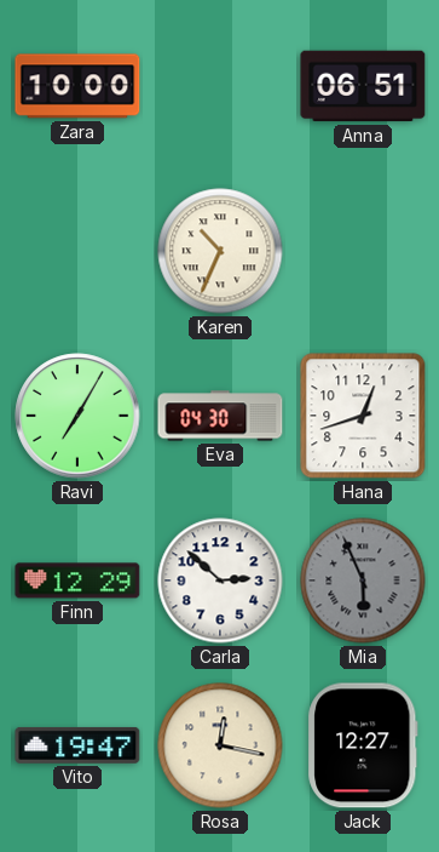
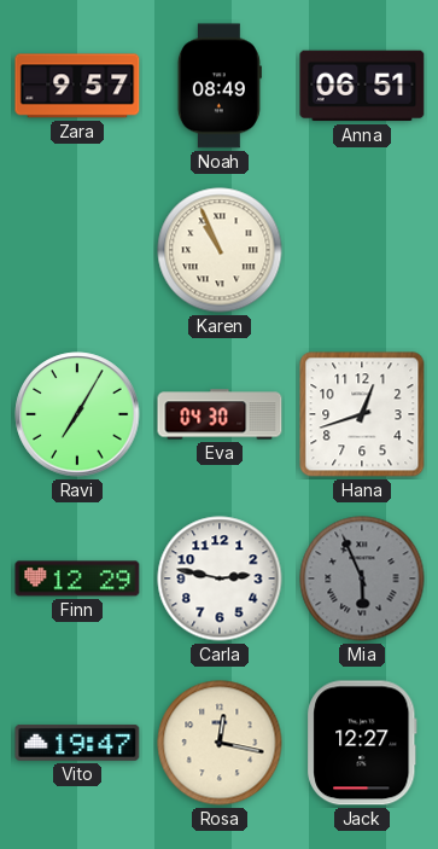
Zara: 10:00 -> 9:57 (77, 86)
Noah: none -> 08:49 (220, 86)
Karen: 10:34 -> 10:56 (220, 250)
Carla: 2:52 -> 2:47 (220, 578)
